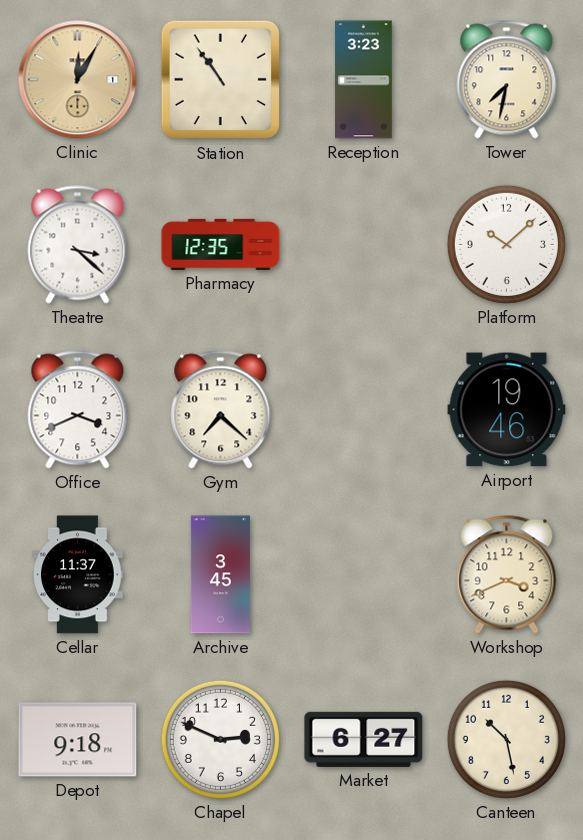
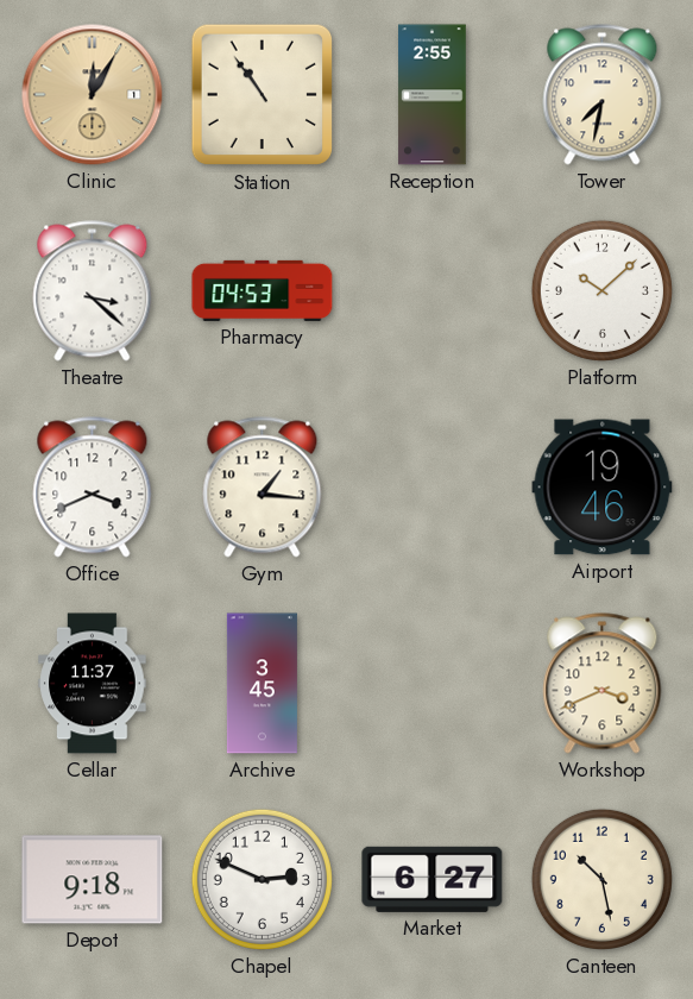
Reception: 3:23 -> 2:55 (433, 95)
Pharmacy: 12:35 -> 04:53 (263, 290)
Gym: 7:22 -> 1:16 (263, 488)
